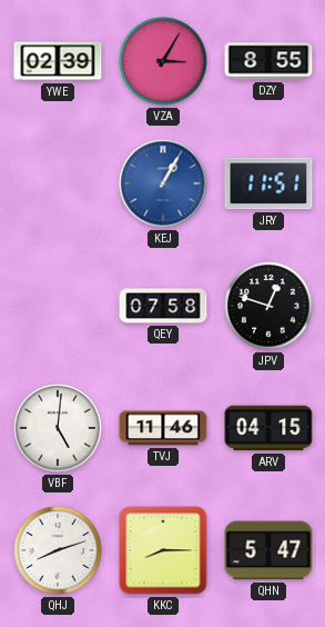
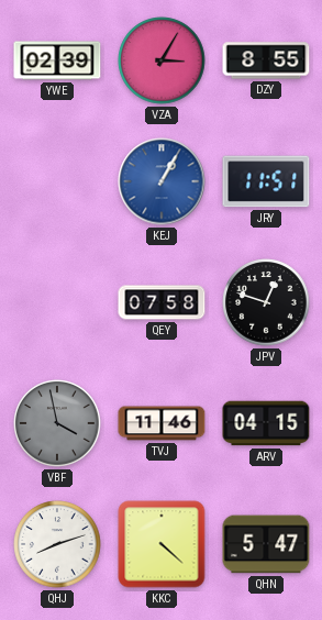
VBF: 5:01 -> 3:58 (57, 423)
VBF dial: white -> grey (57, 423)
KKC: 8:15 -> 4:22 (162, 544)
